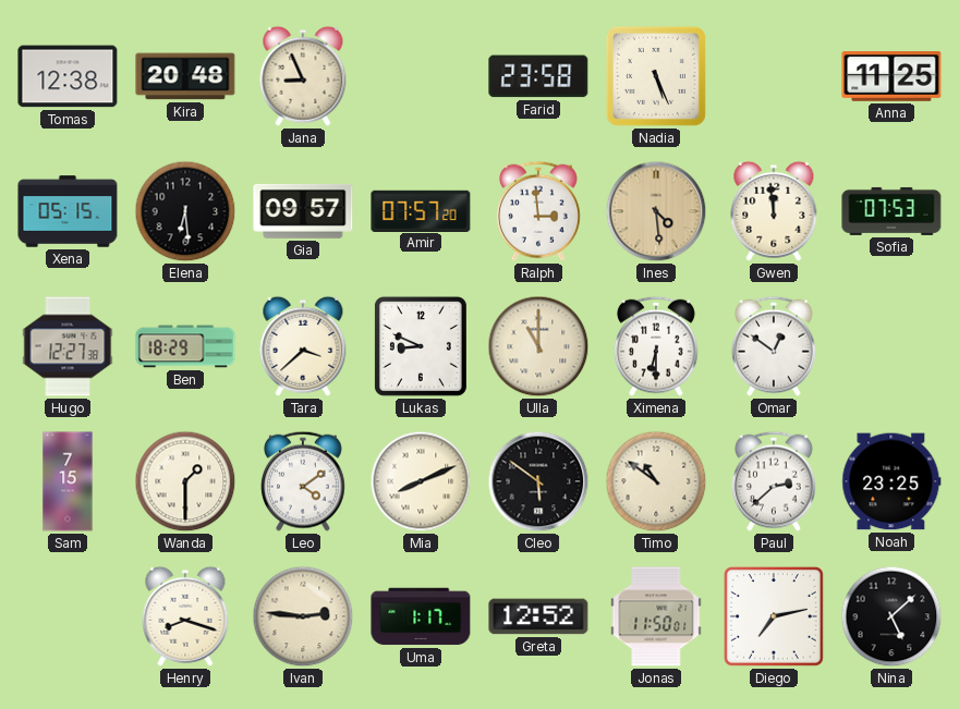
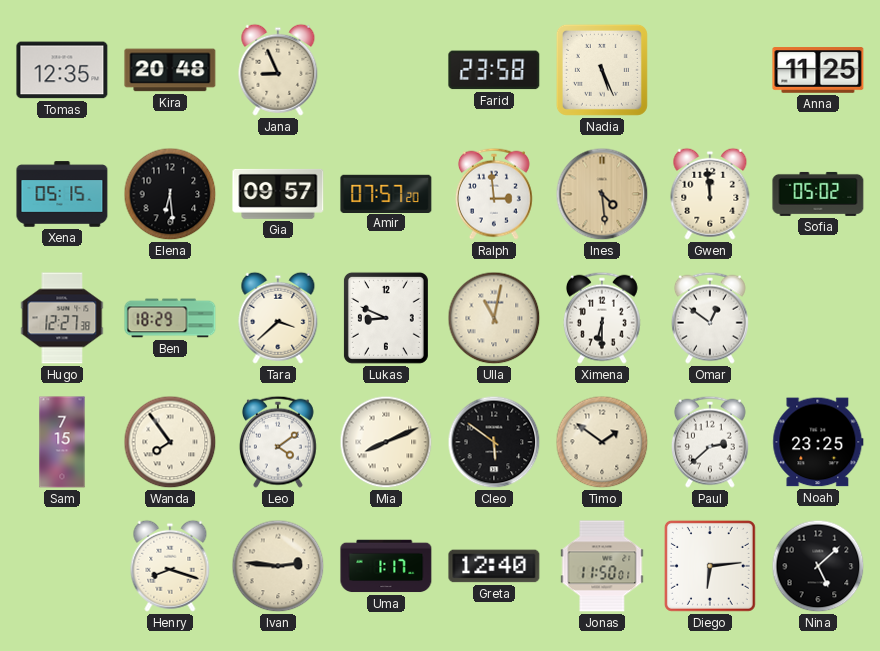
Tomas: 12:38 -> 12:35 (62, 70)
Sofia: 07:53 -> 05:02 (818, 194)
Ulla: 11:00 -> 11:02 (494, 318)
Wanda: 1:30 -> 7:54 (170, 442)
Timo: 10:51 -> 1:51 (602, 442)
Greta: 12:52 -> 12:40 (494, 566)
Diego: 7:13 -> 6:14 (710, 566)
